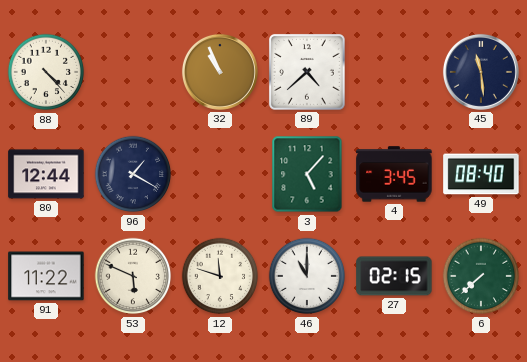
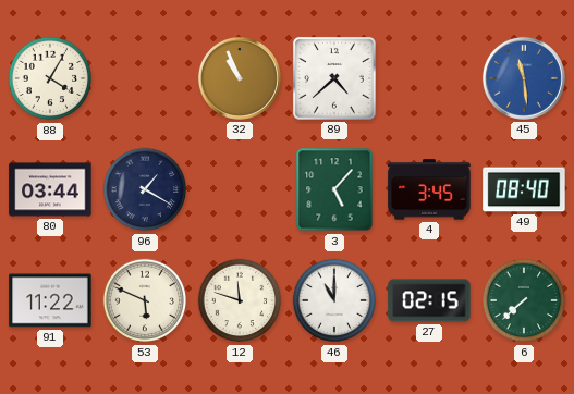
88: 4:23 -> 4:05 (50, 78)
45 dial: navy -> blue (524, 78)
80: 12:44 -> 03:44 (50, 189)
